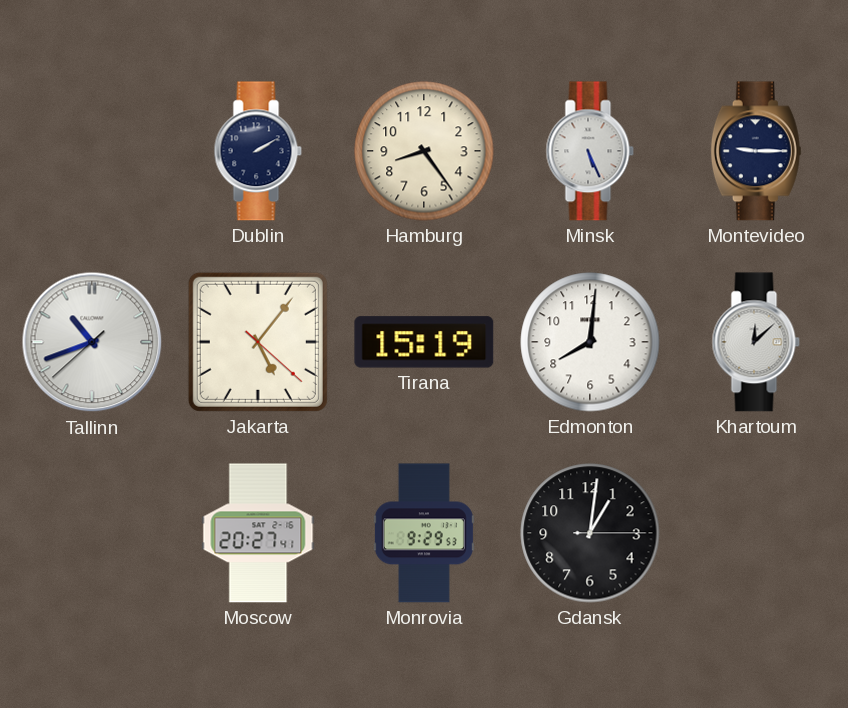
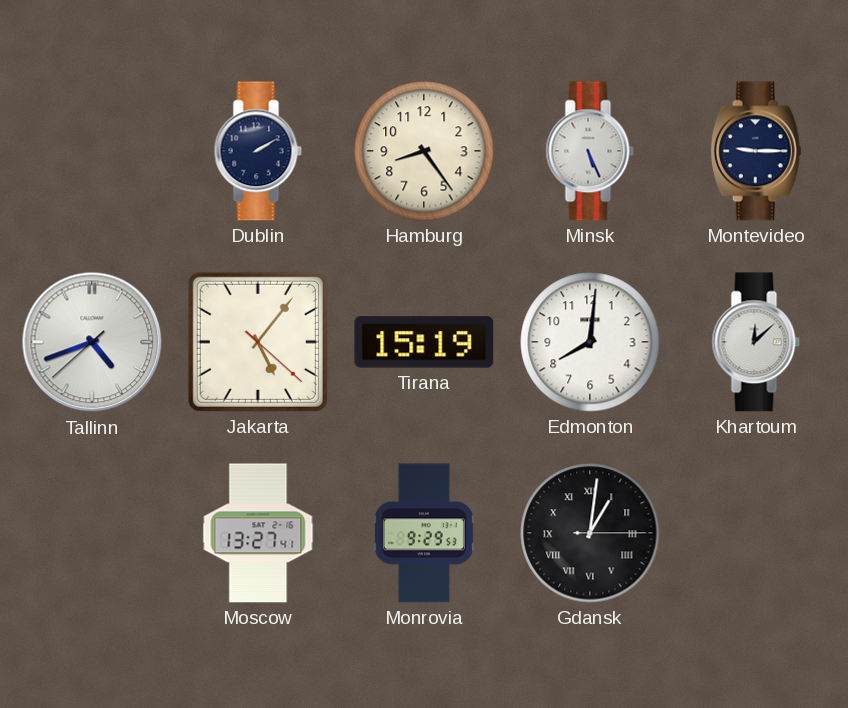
Tallinn: 10:41 -> 4:41 (92, 342)
Moscow: 20:27 -> 13:27 (258, 533)
Gdansk numerals: Arabic -> Roman (590, 533)
